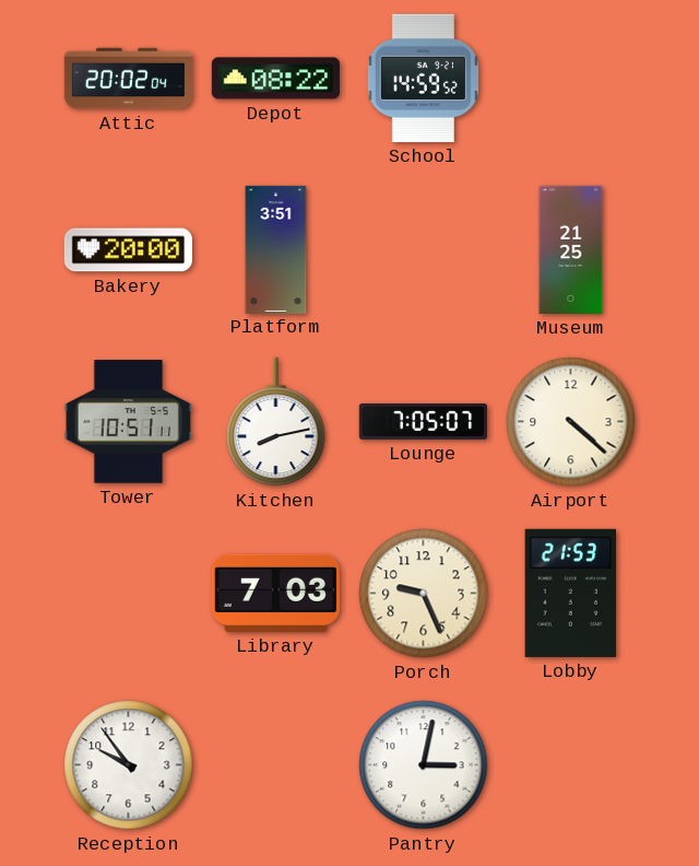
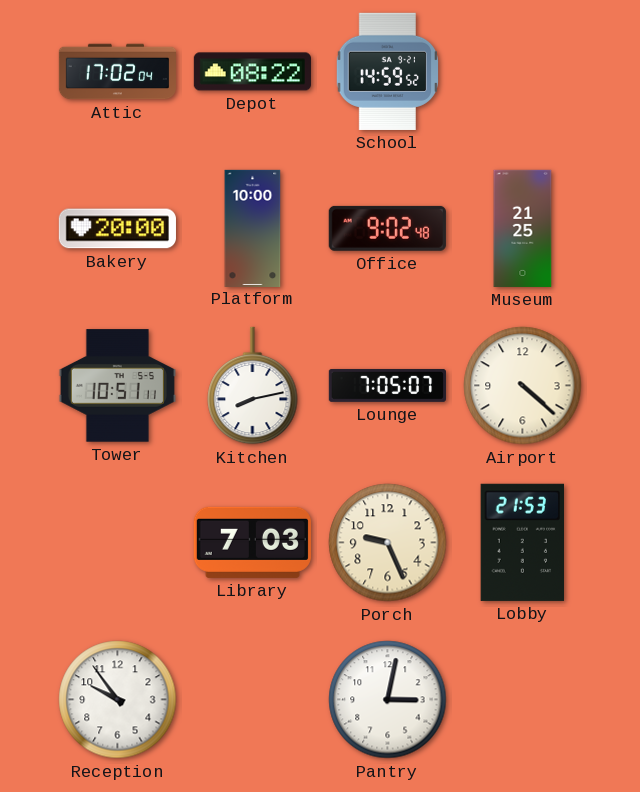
Attic: 20:02 -> 17:02 (117, 72)
Platform: 3:51 -> 10:00 (253, 228)
Office: none -> 9:02 (387, 228)
